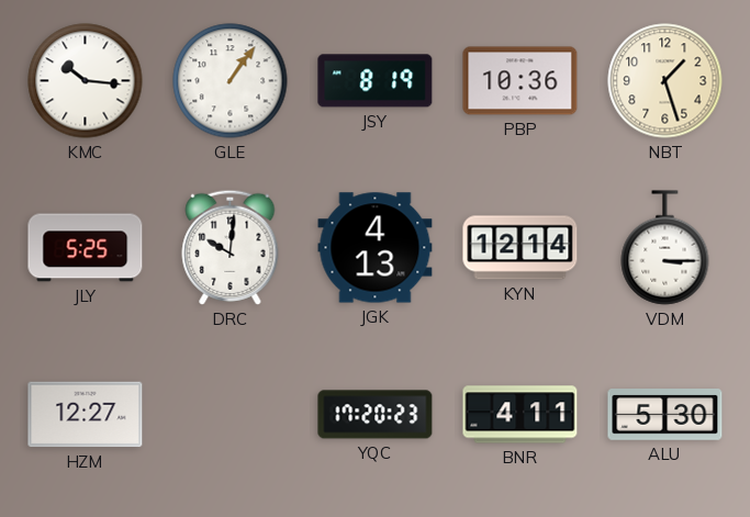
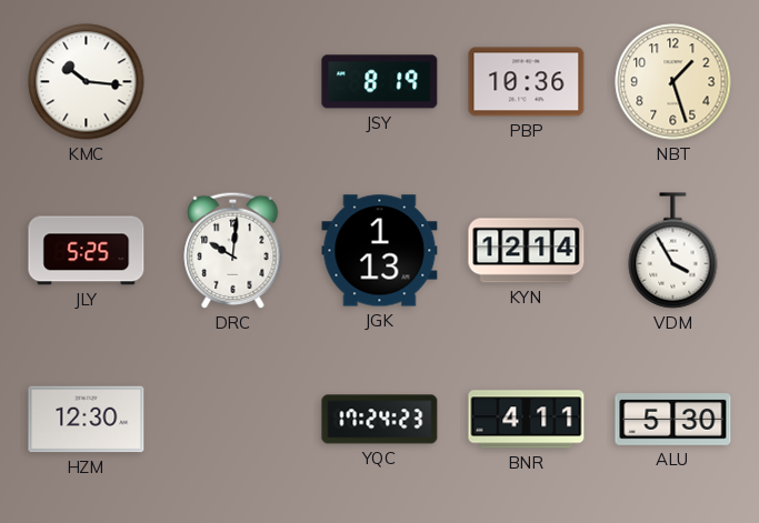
GLE: 1:06 -> none (231, 81)
JGK: 4:13 -> 1:13 (380, 251)
VDM: 3:15 -> 3:55 (673, 251)
HZM: 12:27 -> 12:30 (87, 420)
YQC: 17:20 -> 17:24 (380, 420)
